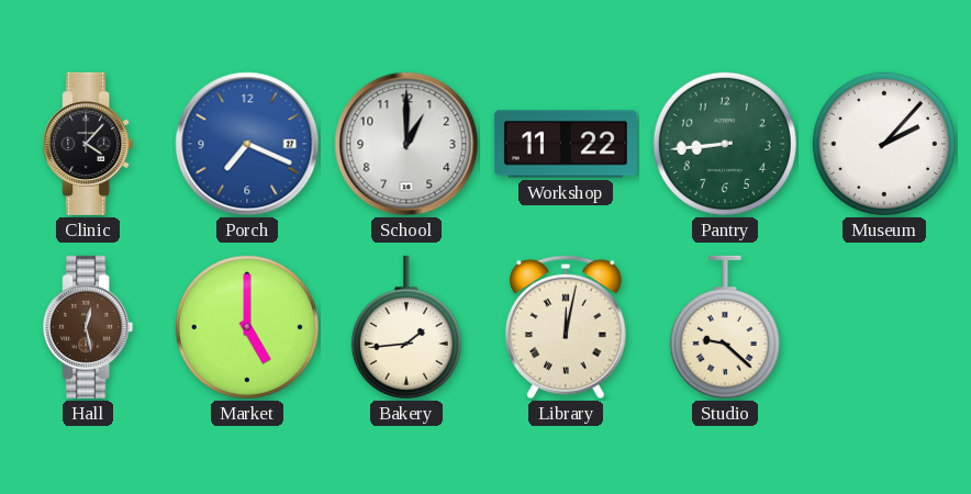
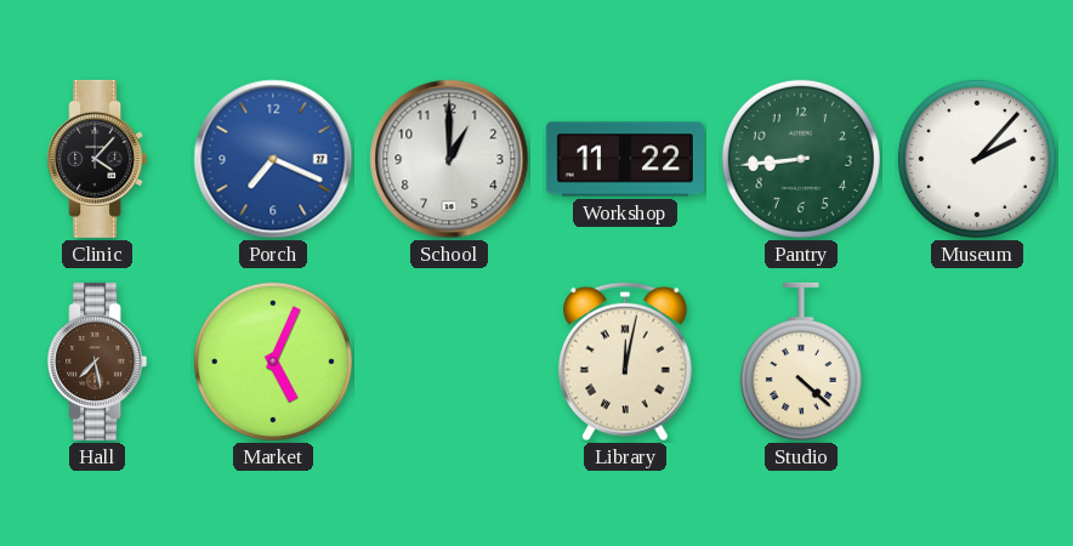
Hall: 12:28 -> 7:28 (97, 362)
Market: 5:00 -> 5:04 (273, 362)
Bakery: 1:44 -> none (406, 327)
Studio: 9:22 -> 4:22 (801, 362)
